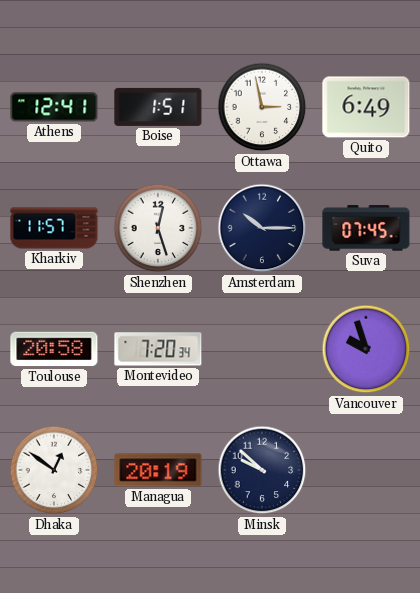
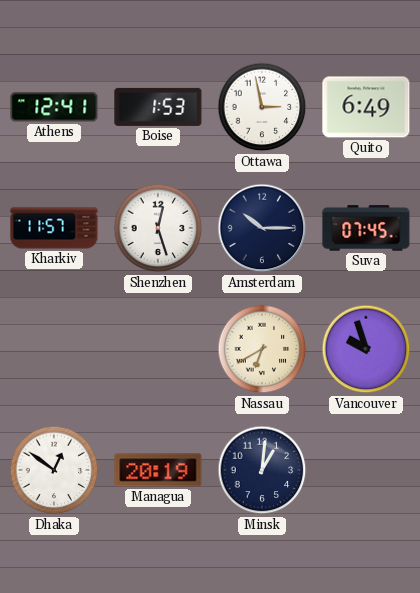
Boise: 1:51 -> 1:53 (158, 107)
Toulouse: 20:58 -> none (54, 349)
Montevideo: 7:20 -> none (158, 349)
Nassau: none -> 6:40 (262, 349)
Minsk: 9:52 -> 1:01 (262, 470)
